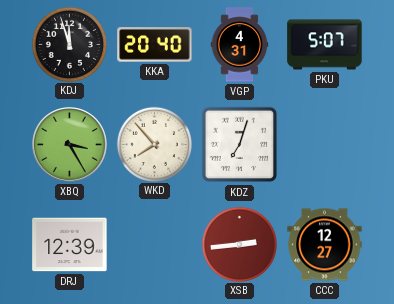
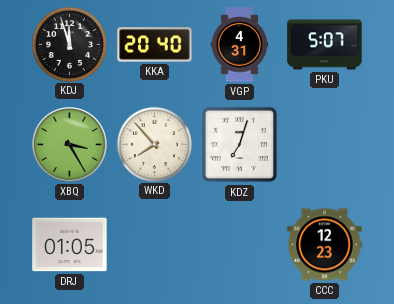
DRJ: 12:39 -> 01:05 (70, 245)
XSB: 2:44 -> none (239, 244)
CCC: 12:27 -> 12:23 (325, 245)
